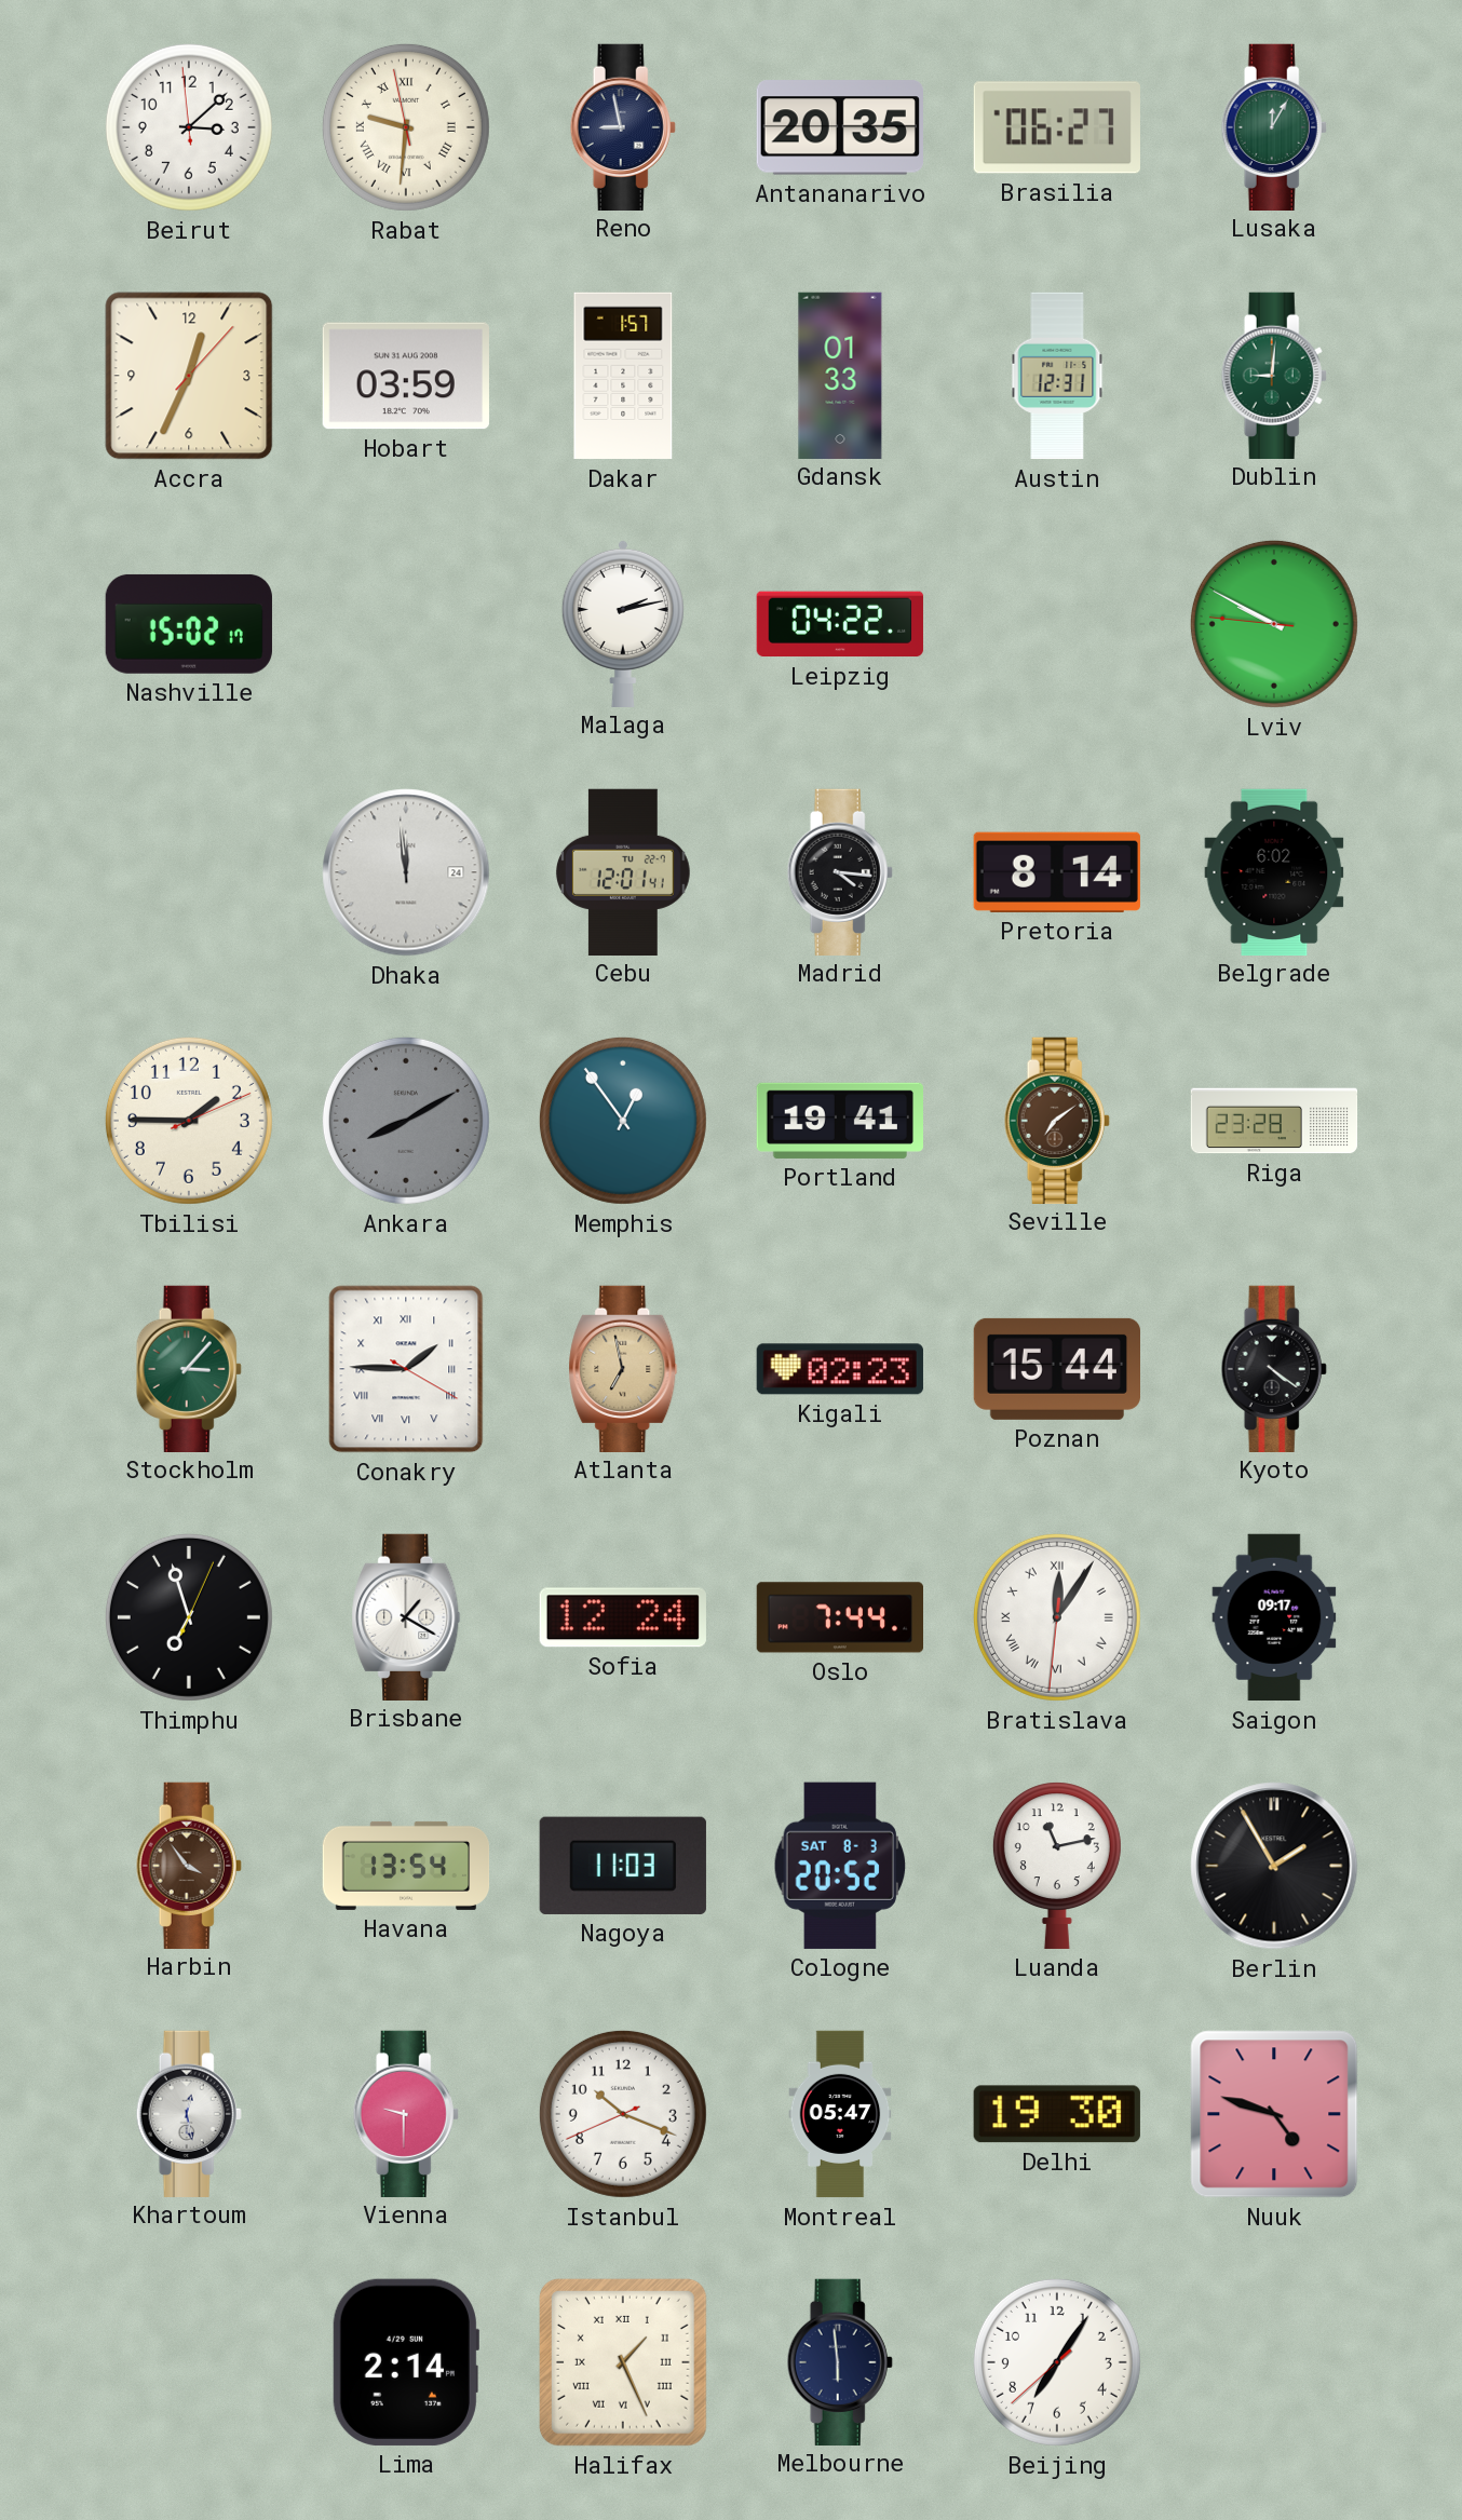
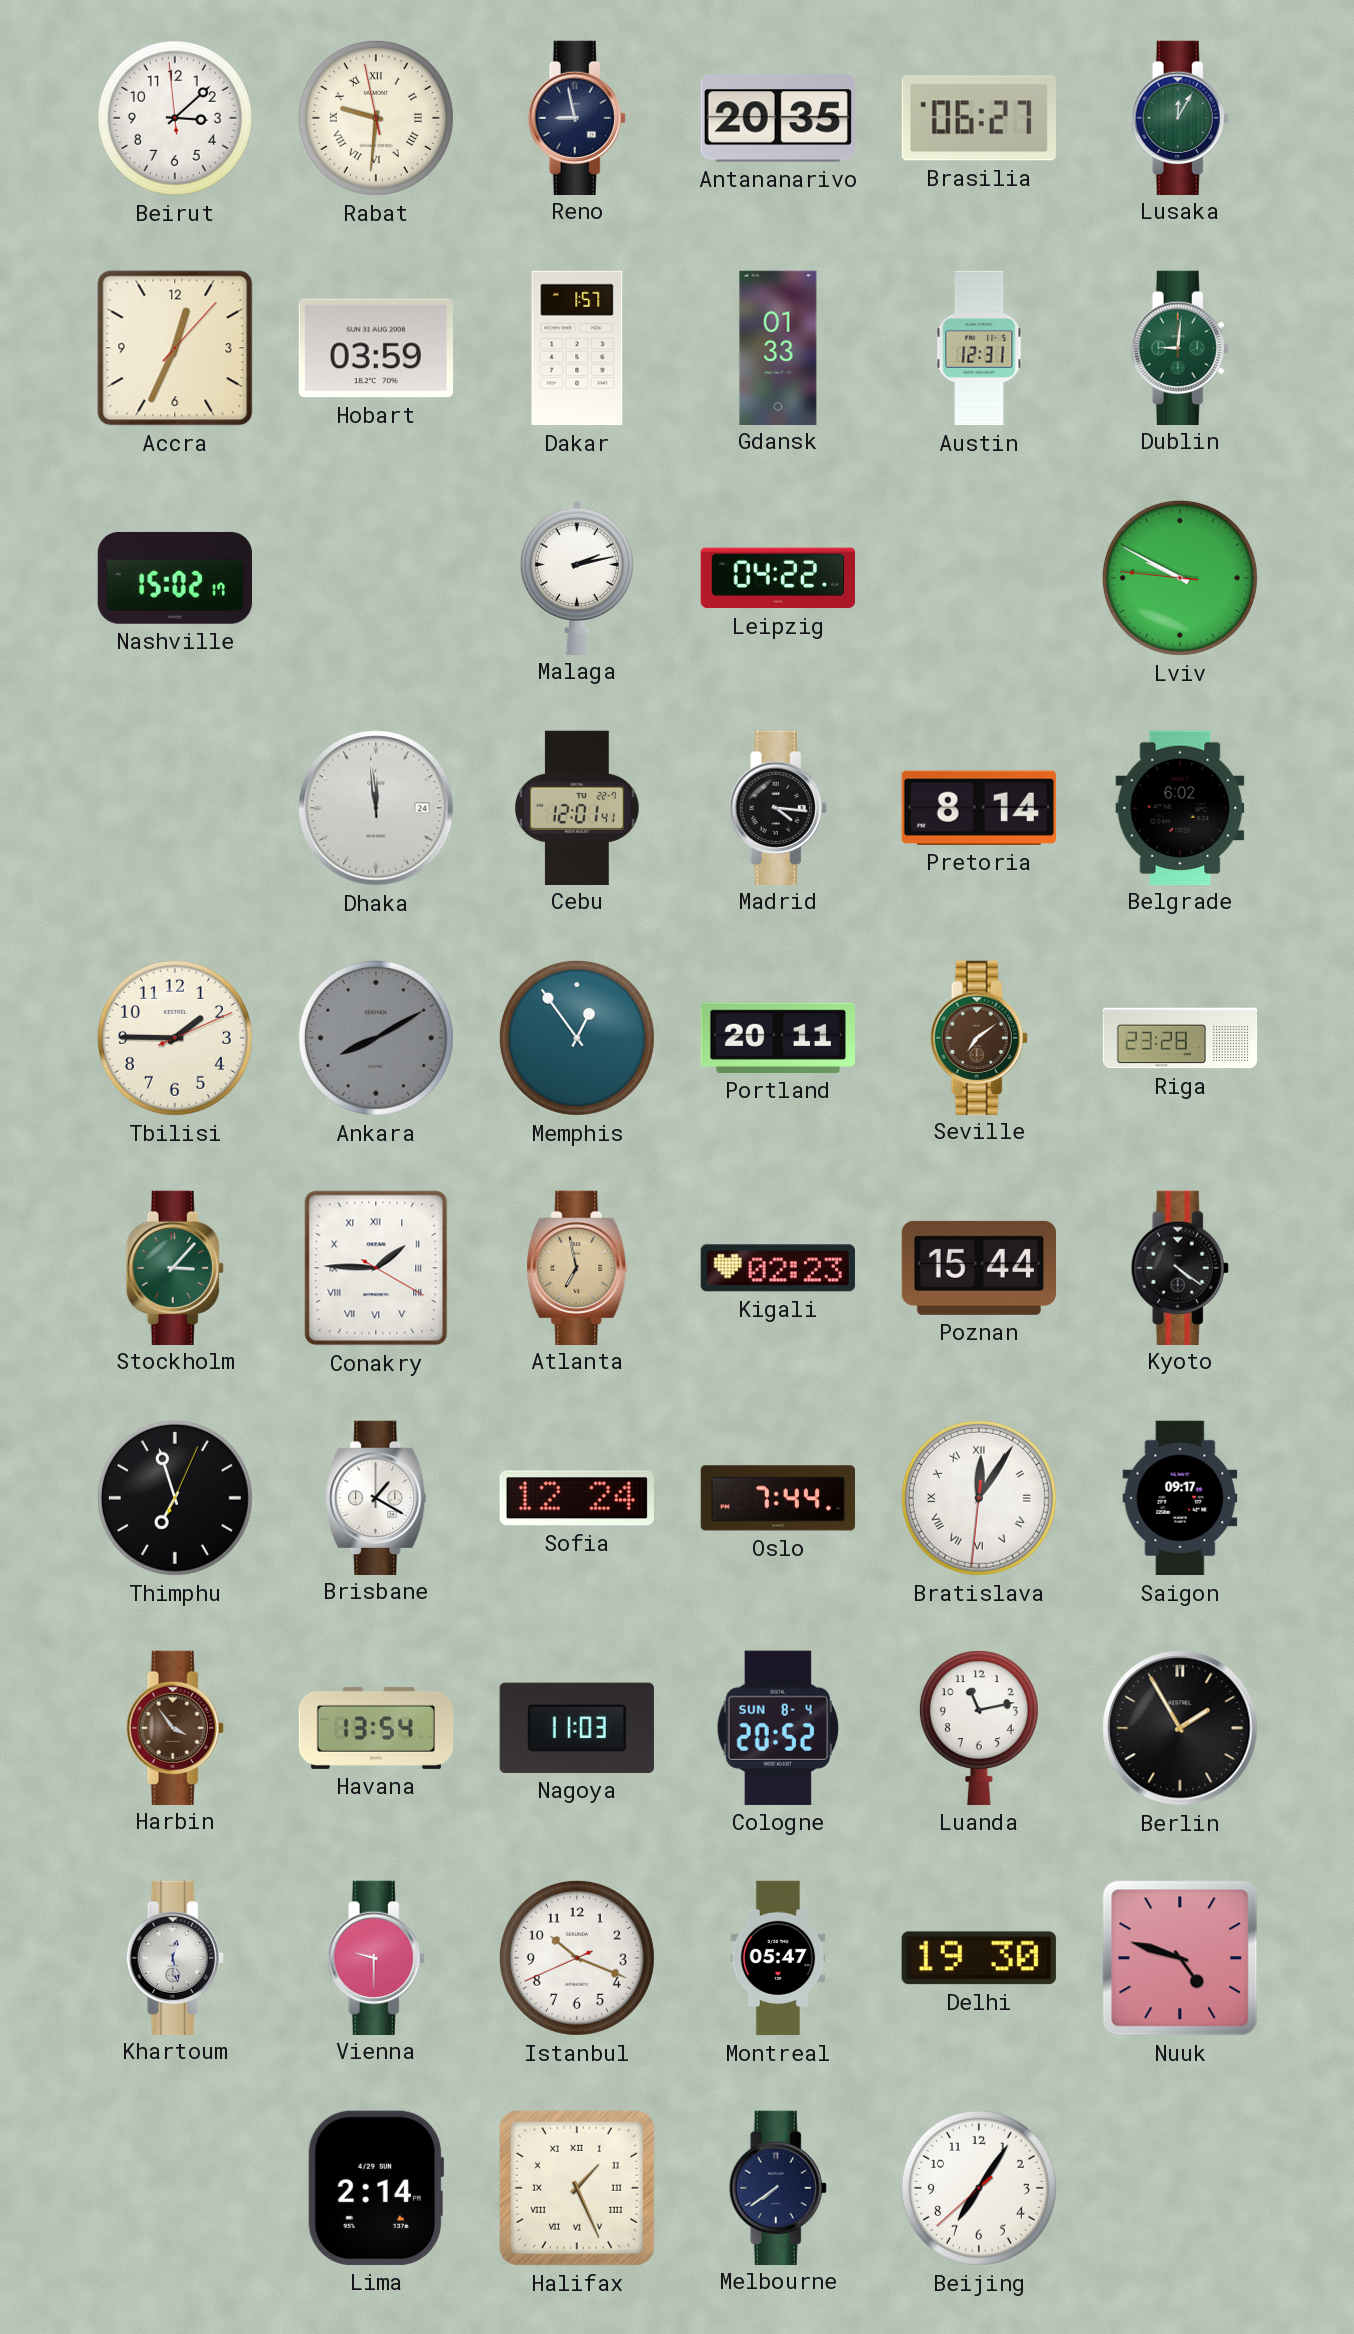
Portland: 19:41 -> 20:11 (777, 1038)
Cologne date: SAT 8-3 -> SUN 8-4 (778, 1728)
Melbourne: 5:59 -> 7:39 (778, 2187)
